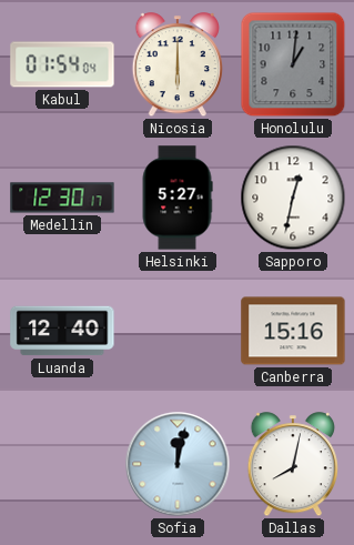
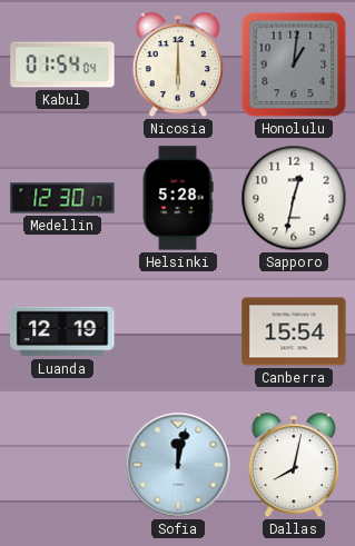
Helsinki: 5:27 -> 5:28 (178, 198)
Luanda: 12:40 -> 12:19 (62, 331)
Canberra: 15:16 -> 15:54 (294, 331)
